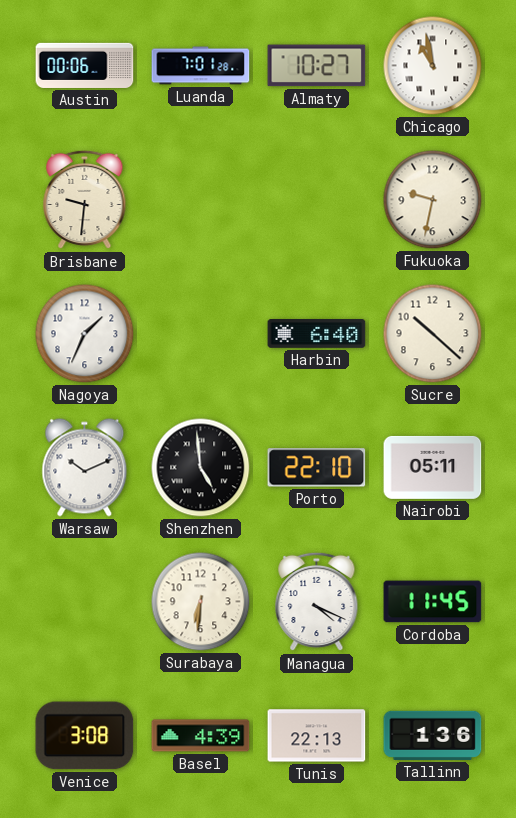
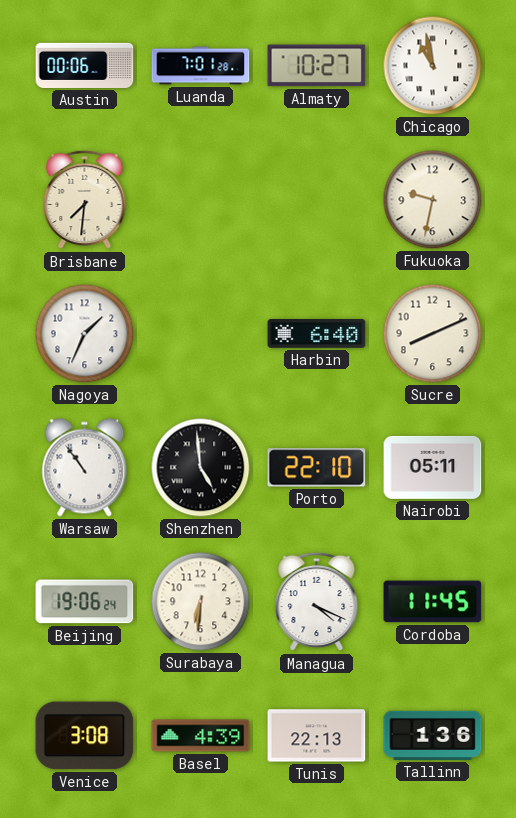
Brisbane: 9:31 -> 7:31 (85, 200)
Sucre: 10:22 -> 8:11 (433, 334)
Warsaw: 10:11 -> 10:54 (85, 468)
Beijing: none -> 19:06 (85, 602)
